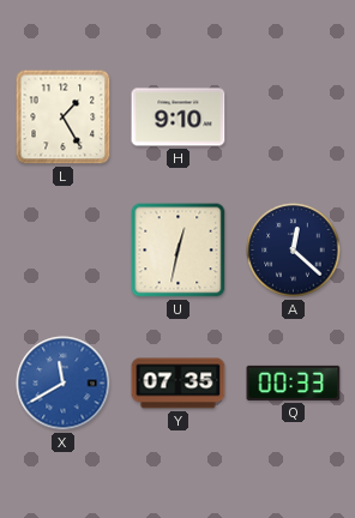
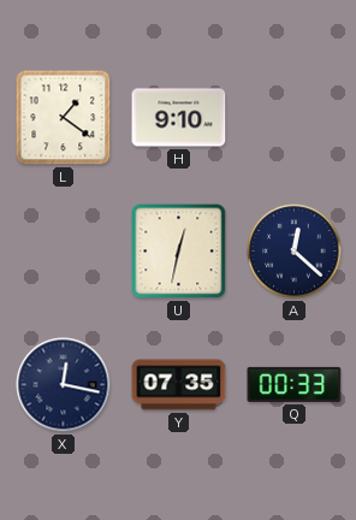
L: 1:25 -> 1:21 (64, 118)
X: 11:40 -> 12:17 (64, 385)
X dial: blue -> navy (64, 385)
